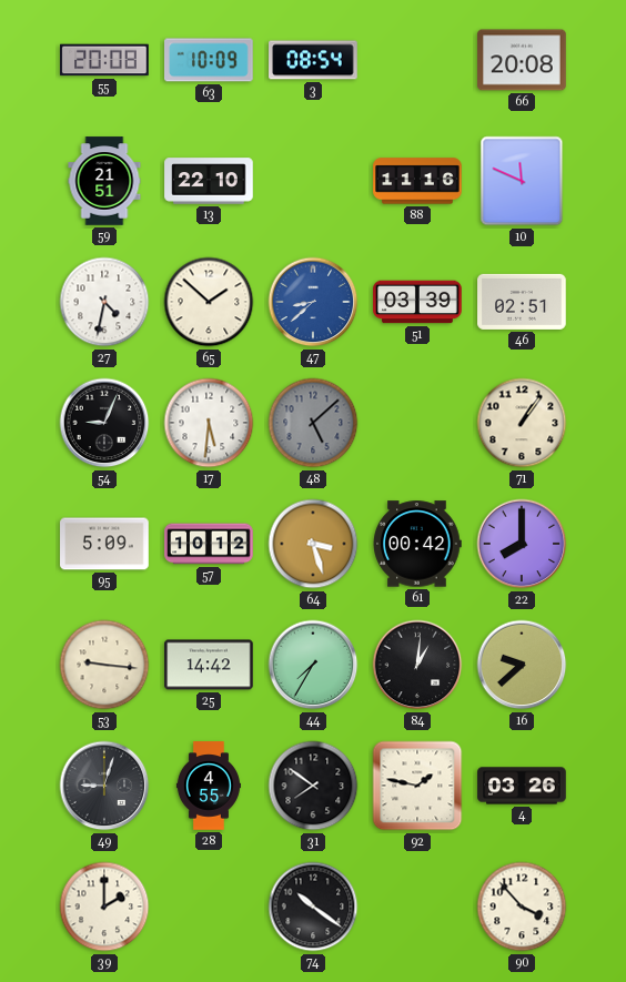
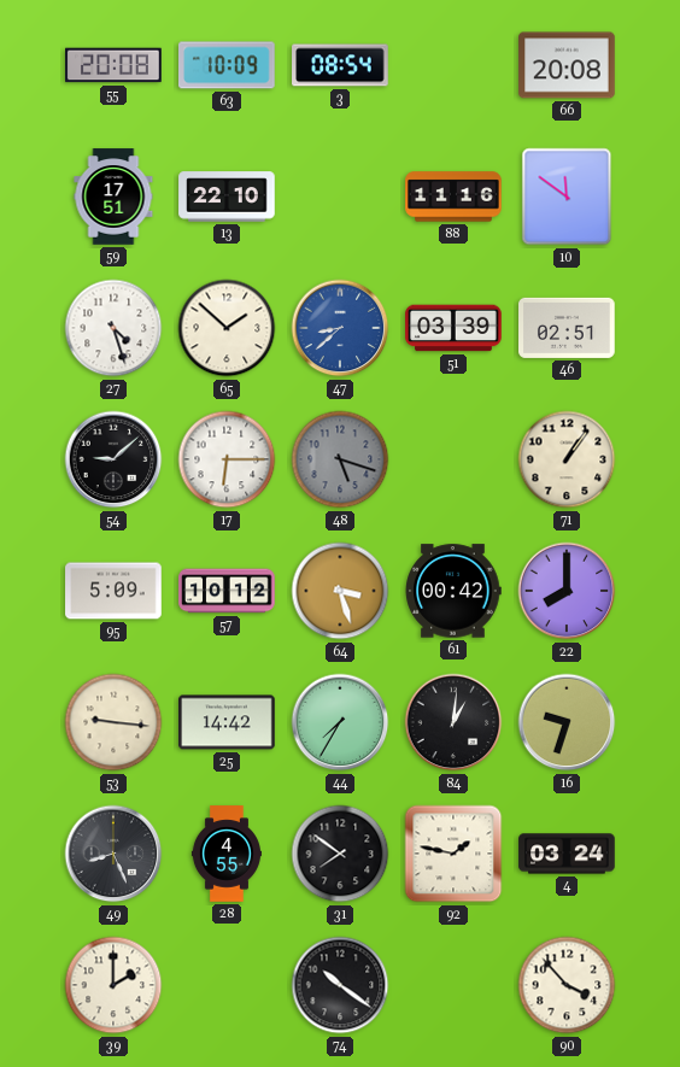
59: 21:51 -> 17:51 (113, 197)
10: 11:49 -> 11:51 (567, 197)
27: 4:32 -> 4:27 (113, 328)
54: 9:04 -> 9:08 (113, 459)
17: 5:31 -> 6:15 (227, 459)
48: 5:08 -> 5:18 (340, 459)
16: 9:38 -> 9:33 (567, 722)
49: 9:03 -> 8:26 (113, 854)
4: 03:26 -> 03:24 (567, 854)
